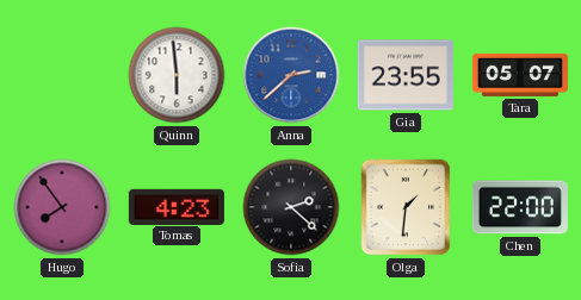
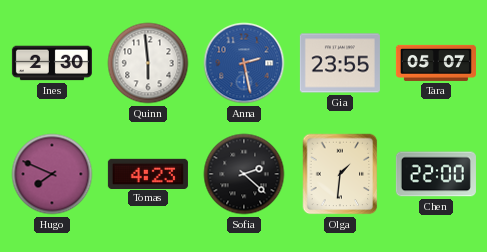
Ines: none -> 2:30 (52, 63)
Anna: 2:38 -> 2:28 (244, 63)
Hugo: 7:54 -> 7:49 (52, 174)
